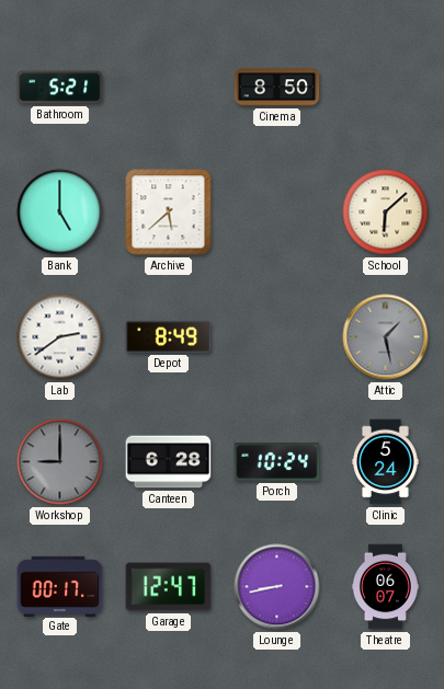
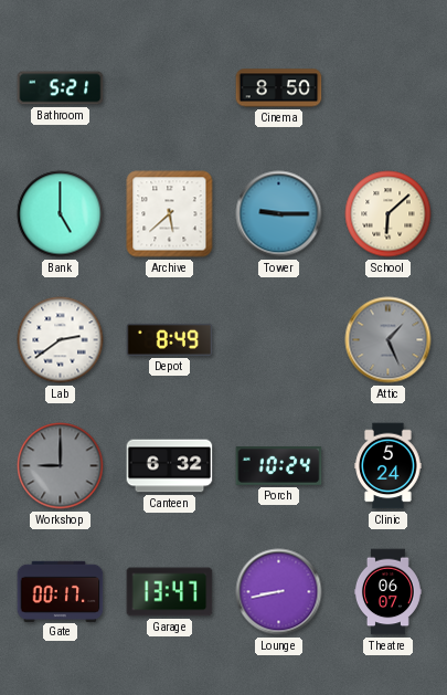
Tower: none -> 9:15 (279, 214)
Attic: 1:28 -> 1:26 (389, 340)
Canteen: 6:28 -> 6:32 (170, 466)
Garage: 12:47 -> 13:47 (170, 592)
